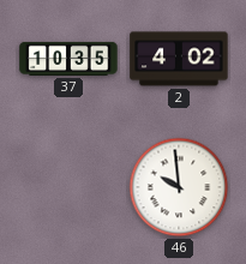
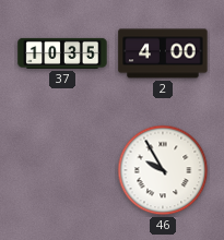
2: 4:02 -> 4:00 (163, 53)
46: 9:59 -> 9:55 (163, 170)
